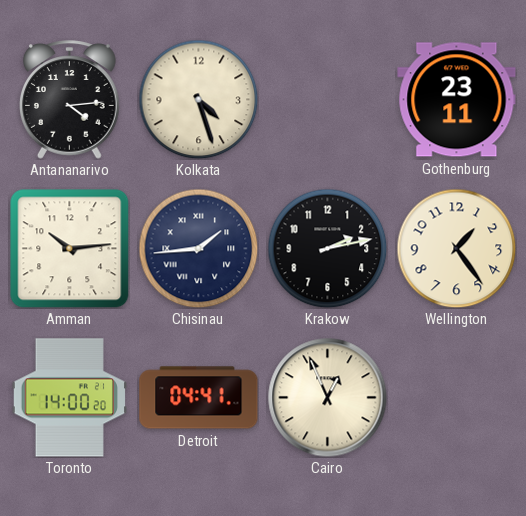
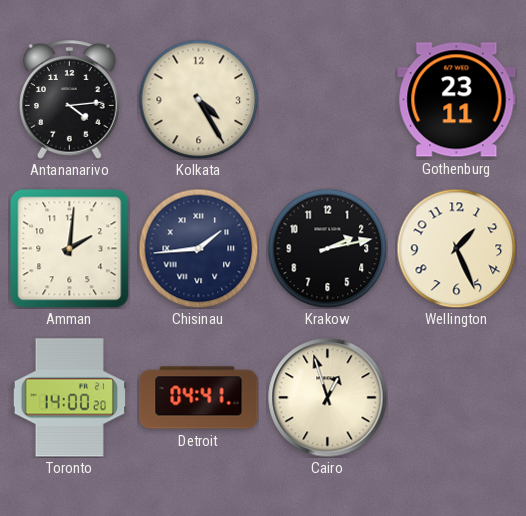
Kolkata: 4:27 -> 4:25 (198, 99)
Amman: 10:14 -> 2:01 (69, 248)
Wellington: 1:24 -> 1:26 (456, 248)
Cairo: 12:56 -> 12:57 (328, 398)
